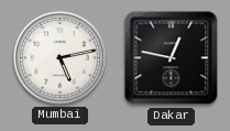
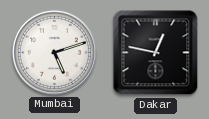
Mumbai: 5:13 -> 5:12 (54, 52)
